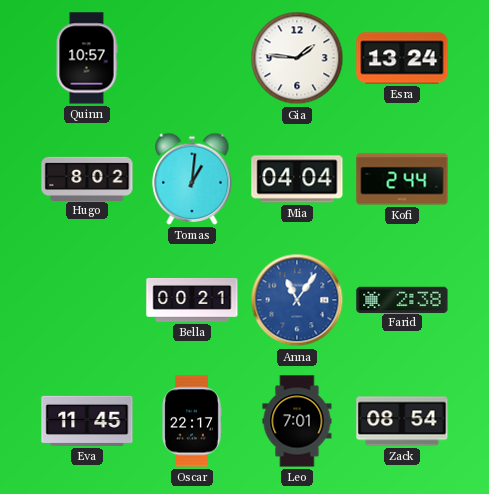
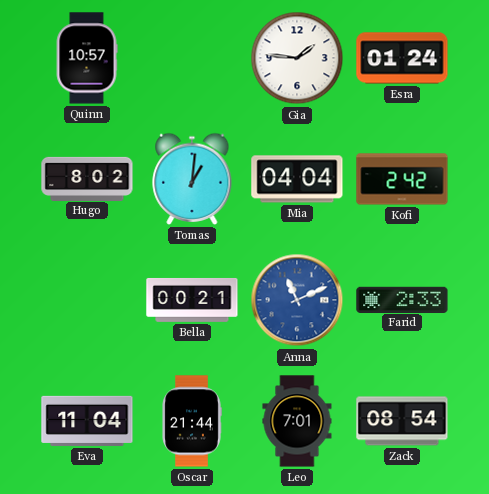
Esra: 13:24 -> 01:24 (402, 58)
Kofi: 2:44 -> 2:42 (402, 179)
Anna: 11:06 -> 11:11 (297, 300)
Farid: 2:38 -> 2:33 (402, 299)
Eva: 11:45 -> 11:04 (87, 421)
Oscar: 22:17 -> 21:44 (192, 421)
